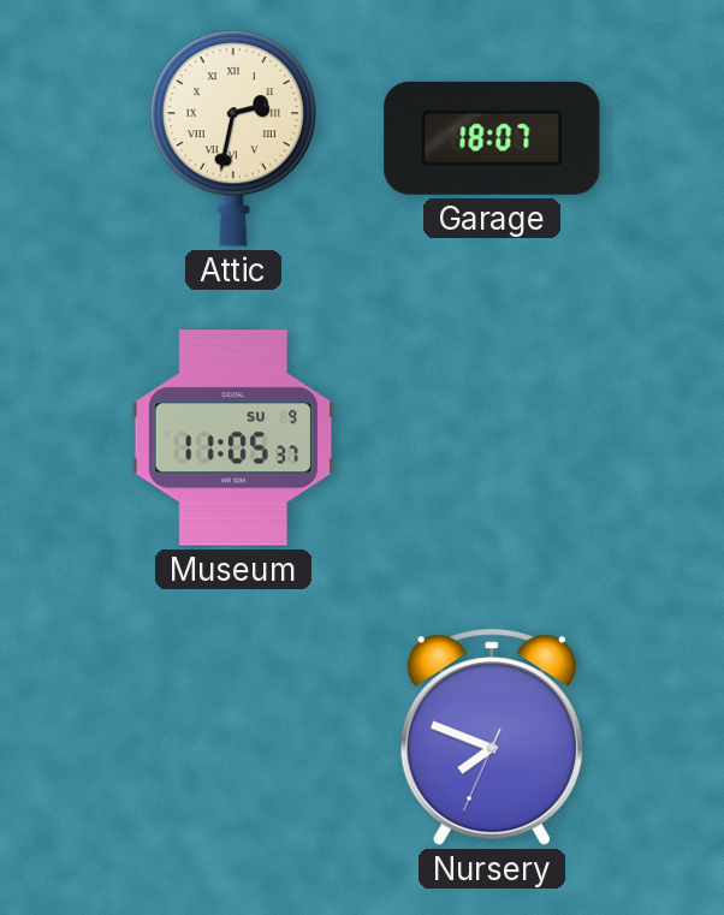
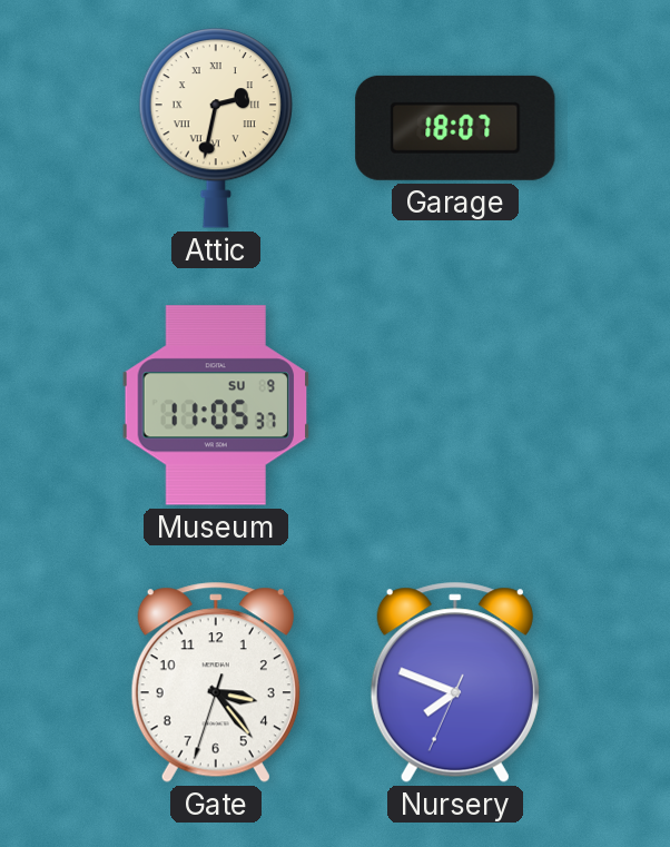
Gate: none -> 3:23 (216, 682)
